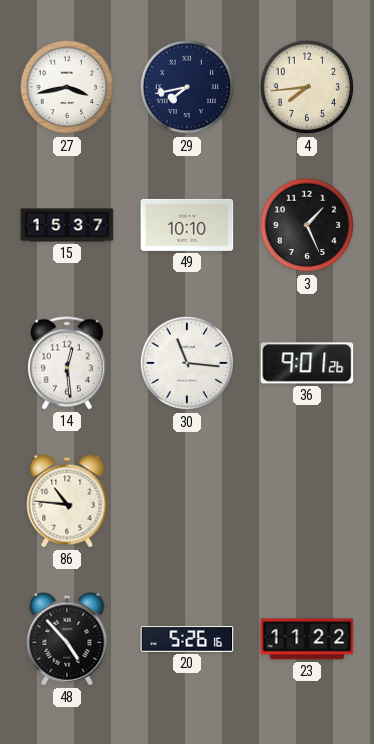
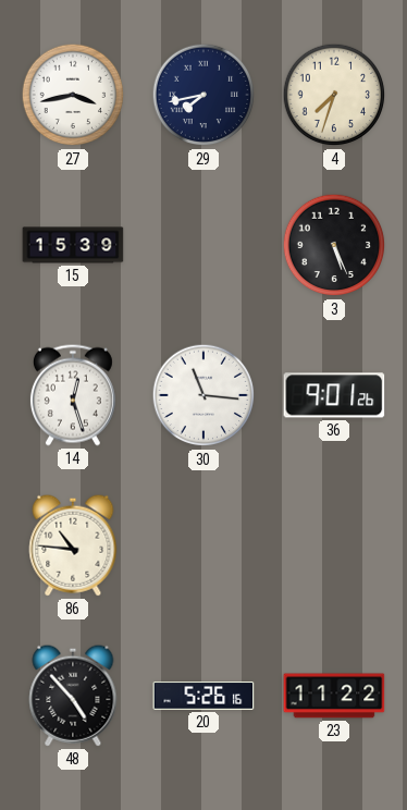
4: 7:44 -> 7:33 (334, 95)
15: 15:37 -> 15:39 (73, 245)
49: 10:10 -> none (187, 225)
3: 1:26 -> 5:26 (334, 245)
14: 12:29 -> 12:27 (73, 395)
